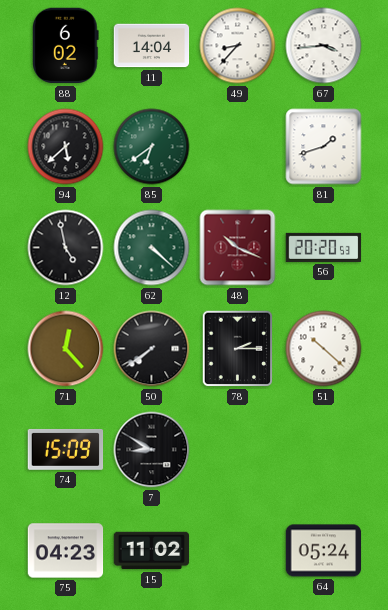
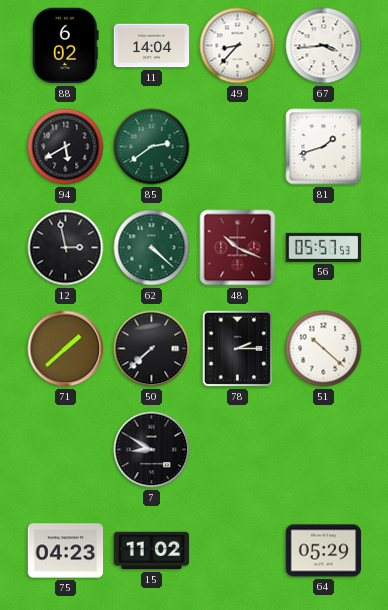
94: 5:38 -> 5:40 (66, 147)
85: 6:39 -> 2:39 (152, 147)
12: 4:58 -> 2:58 (66, 248)
56: 20:20 -> 05:57 (324, 247)
71: 12:23 -> 1:38 (66, 349)
50: 7:39 -> 7:38 (152, 349)
74: 15:09 -> none (66, 449)
64: 05:24 -> 05:29 (324, 551)
